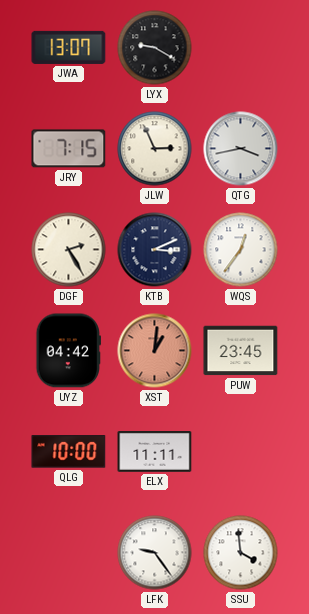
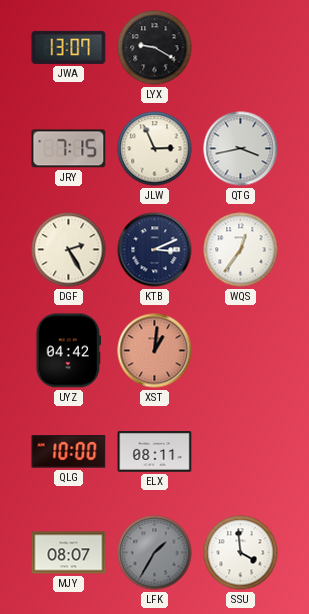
PUW: 23:45 -> none (241, 351)
ELX: 11:11 -> 08:11 (155, 452)
MJY: none -> 08:07 (69, 553)
LFK: 9:24 -> 1:35 (155, 553)
LFK dial: white -> grey (155, 553)
